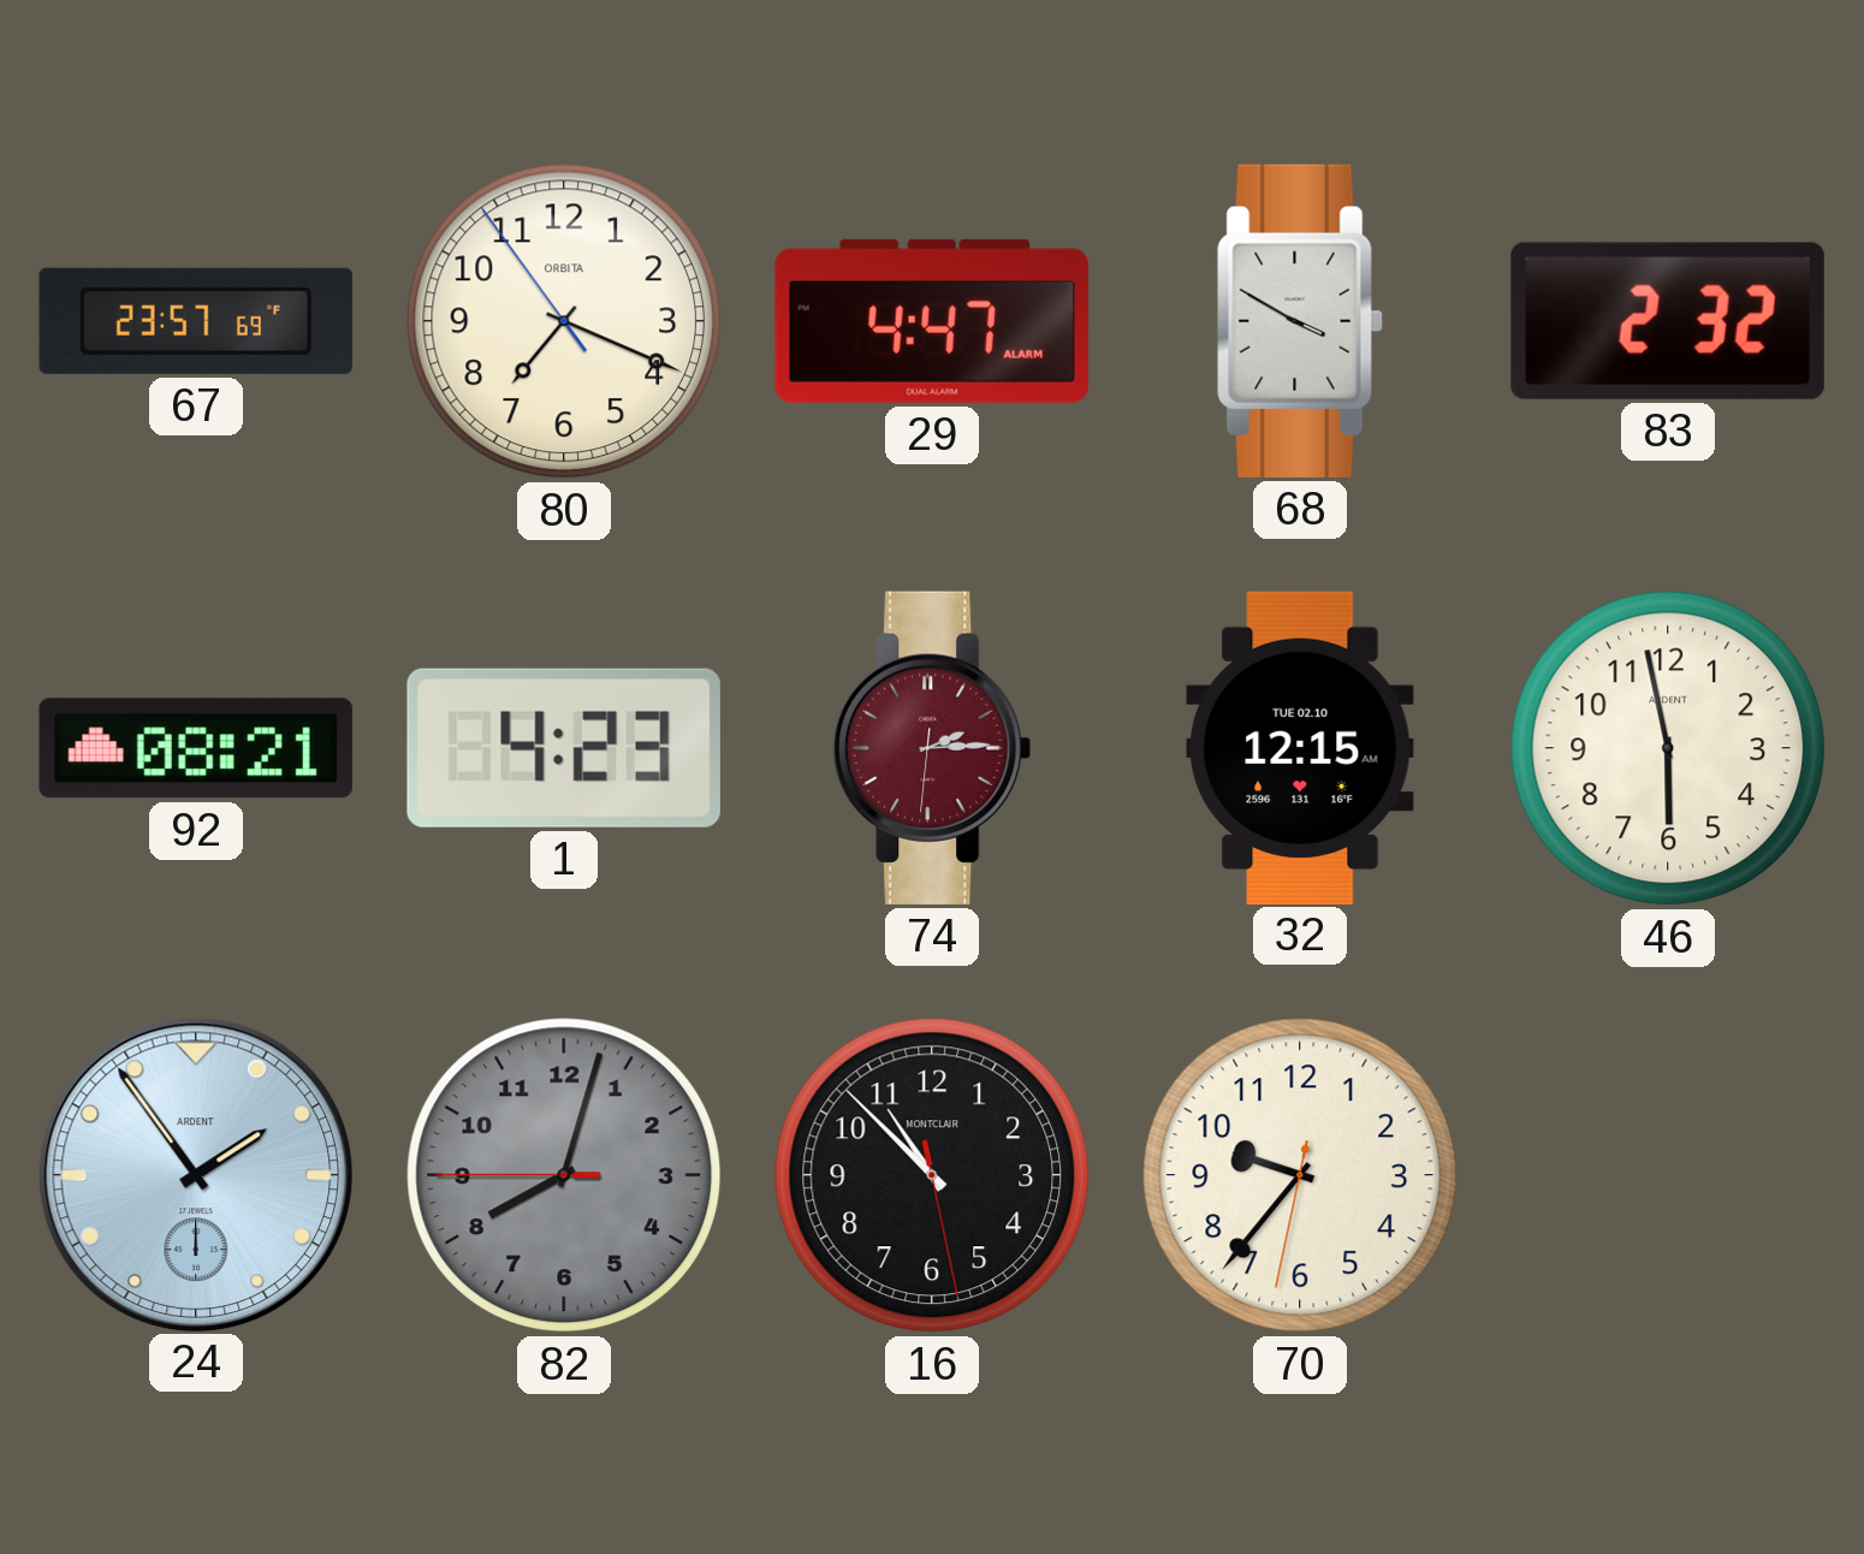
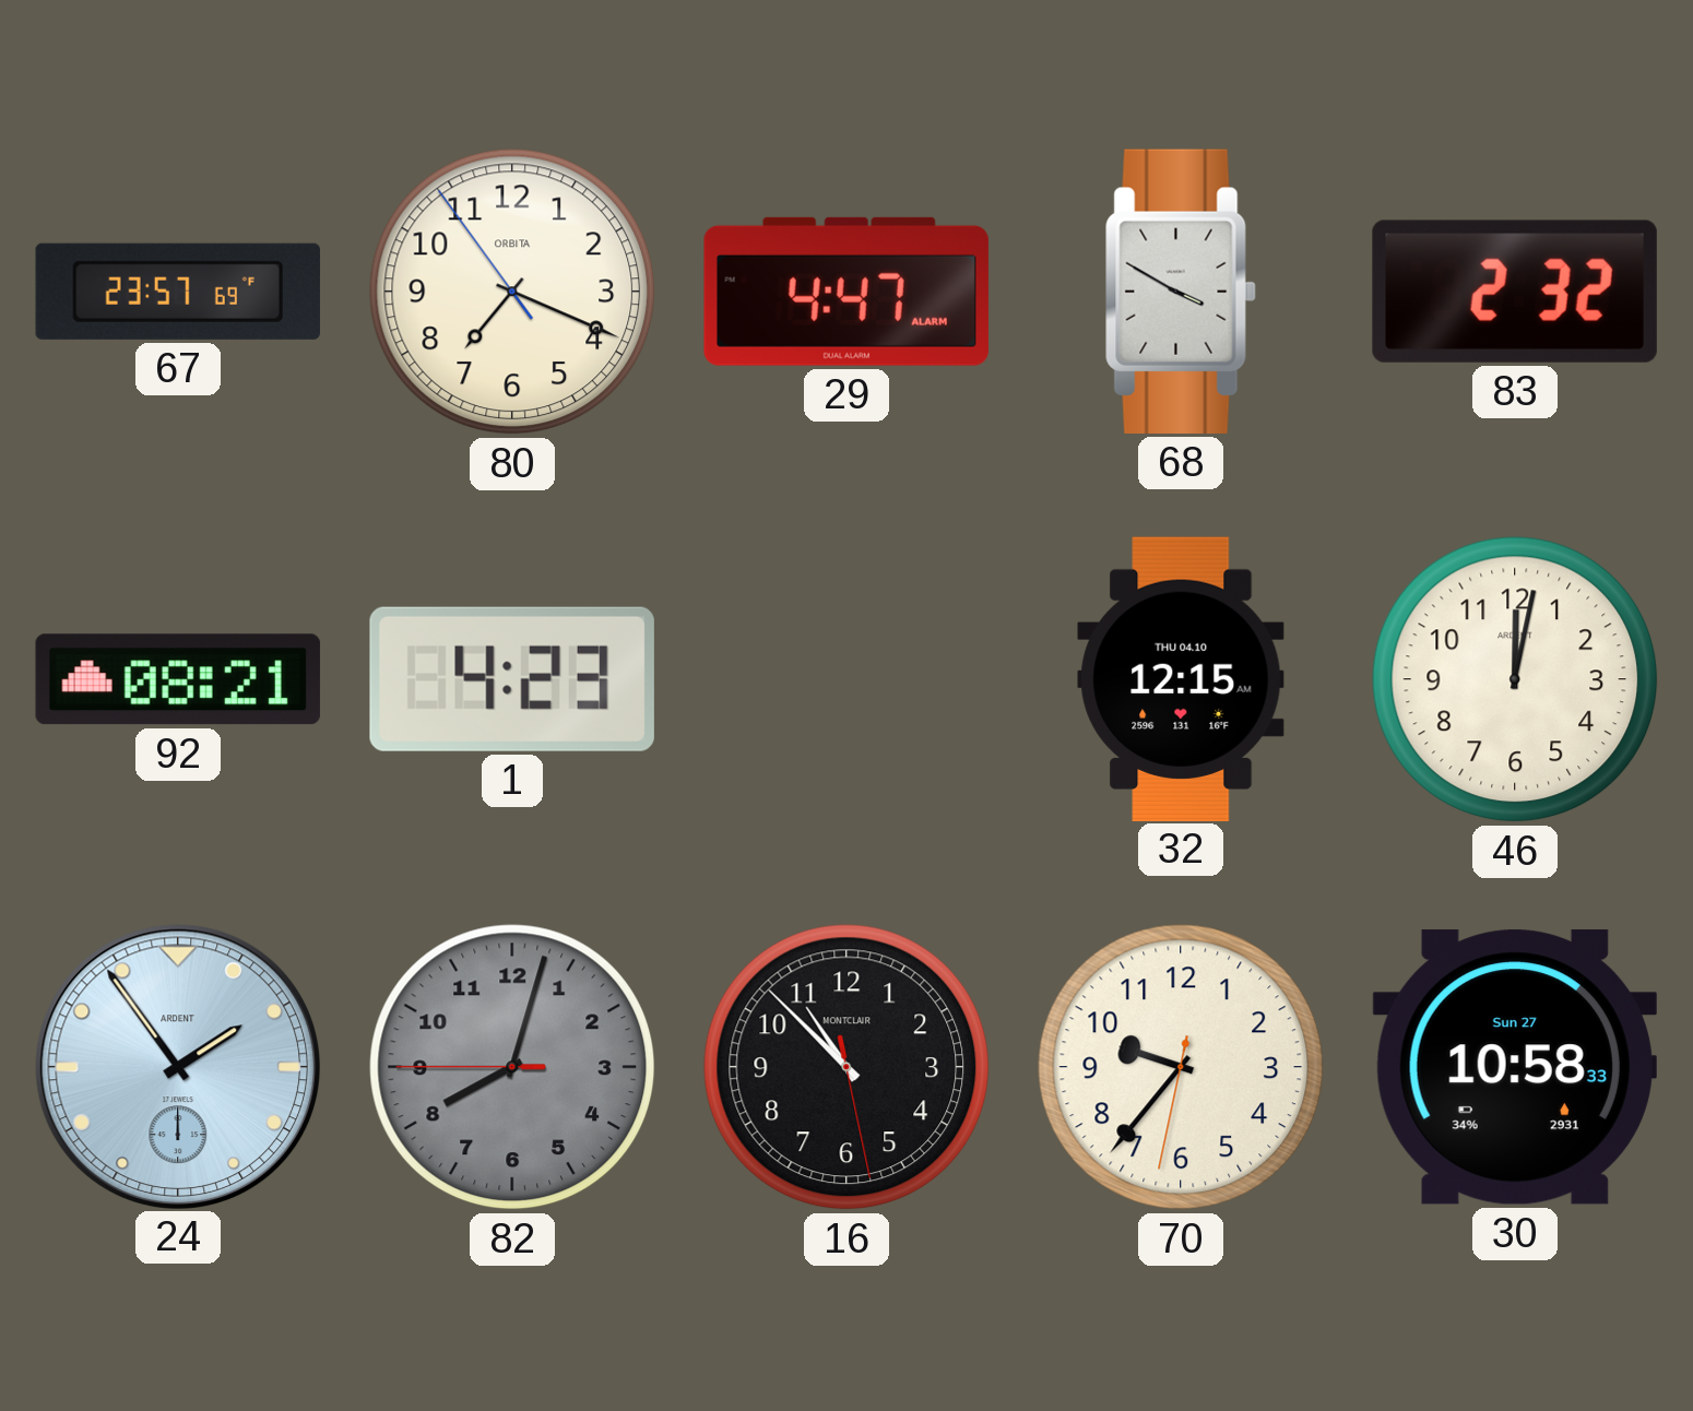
74: 2:14 -> none (932, 748)
32 date: TUE 02.10 -> THU 04.10 (1181, 678)
46: 5:58 -> 12:02 (1515, 679)
30: none -> 10:58 (1515, 1067)
